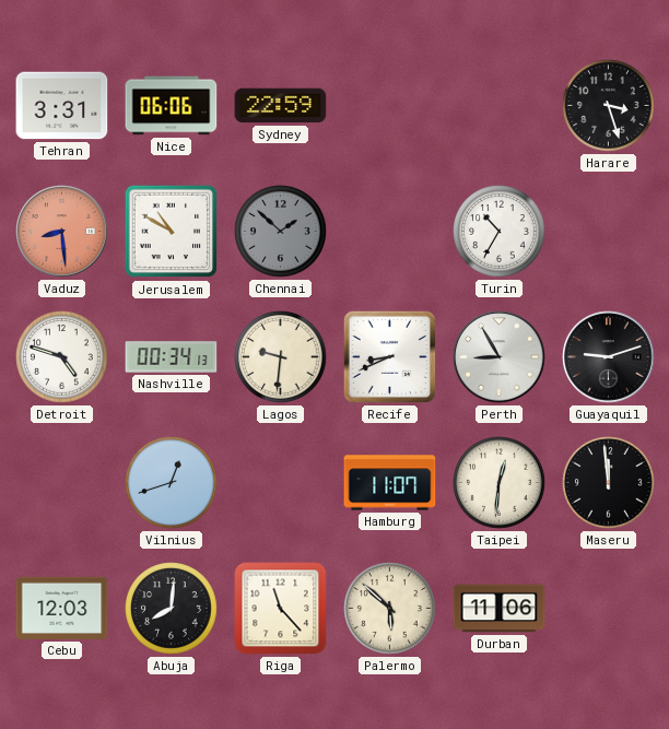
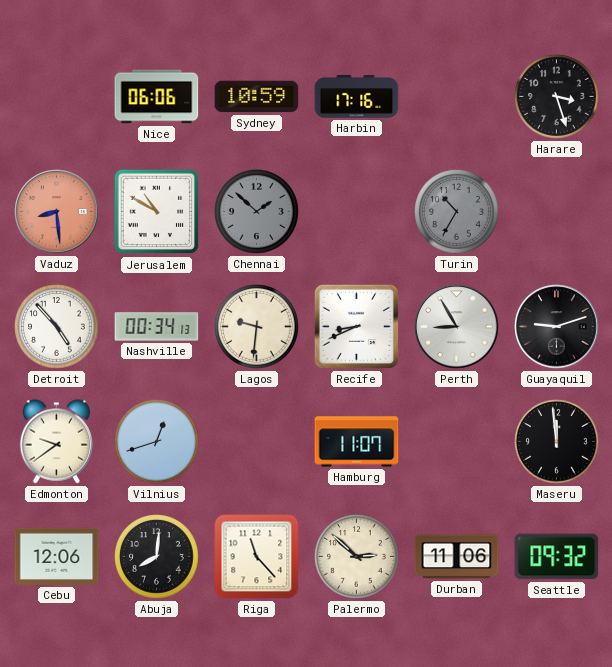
Tehran: 3:31 -> none (62, 106)
Sydney: 22:59 -> 10:59 (257, 97)
Harbin: none -> 17:16 (357, 97)
Turin dial: white -> grey (457, 212)
Detroit: 4:48 -> 4:53 (57, 327)
Edmonton: none -> 9:39 (57, 442)
Taipei: 12:31 -> none (500, 483)
Cebu: 12:03 -> 12:06 (57, 556)
Palermo: 5:52 -> 2:52 (357, 557)
Seattle: none -> 09:32 (557, 557)
